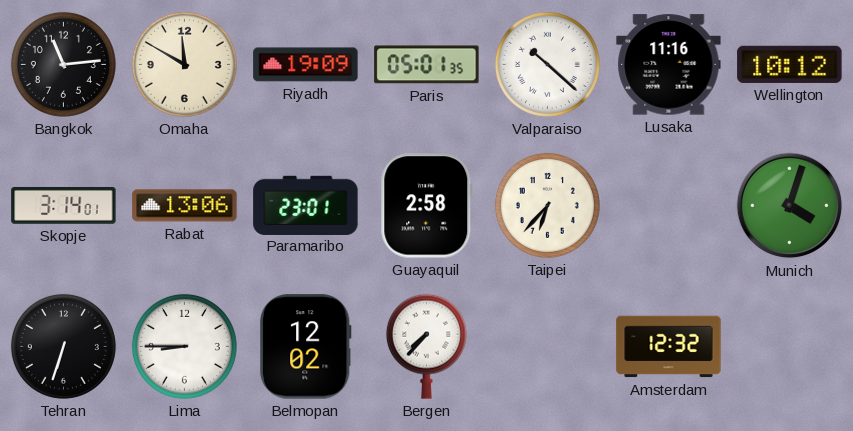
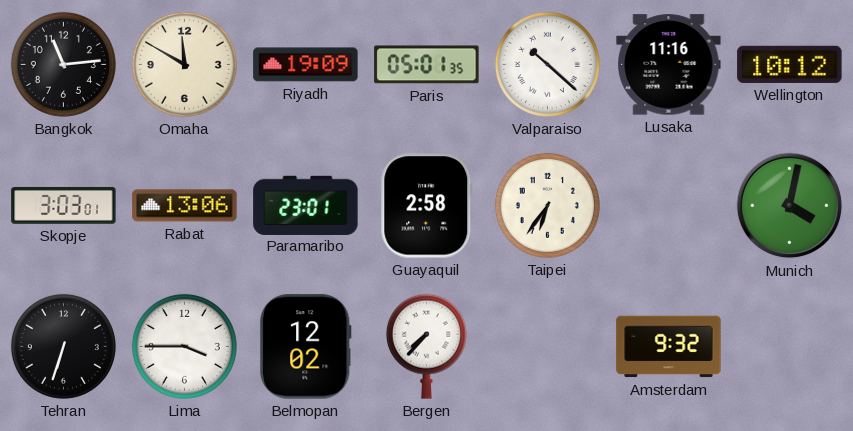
Skopje: 3:14 -> 3:03 (64, 206)
Taipei: 6:37 -> 6:36 (547, 205)
Munich: 4:03 -> 4:02 (790, 206)
Lima: 8:45 -> 3:45 (184, 346)
Amsterdam: 12:32 -> 9:32 (669, 347)
